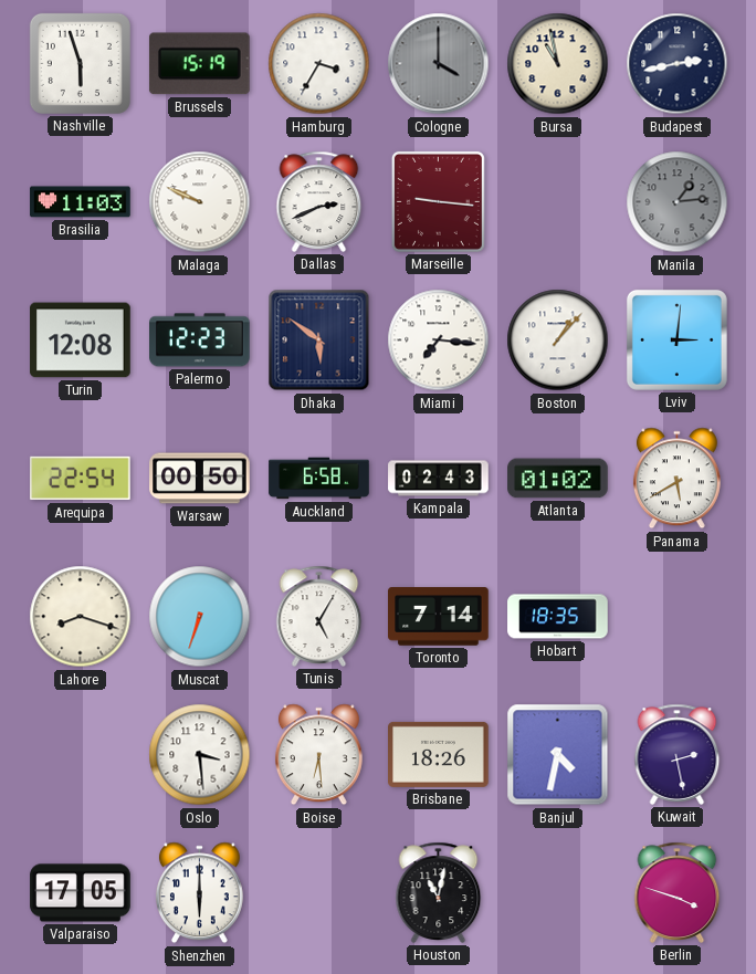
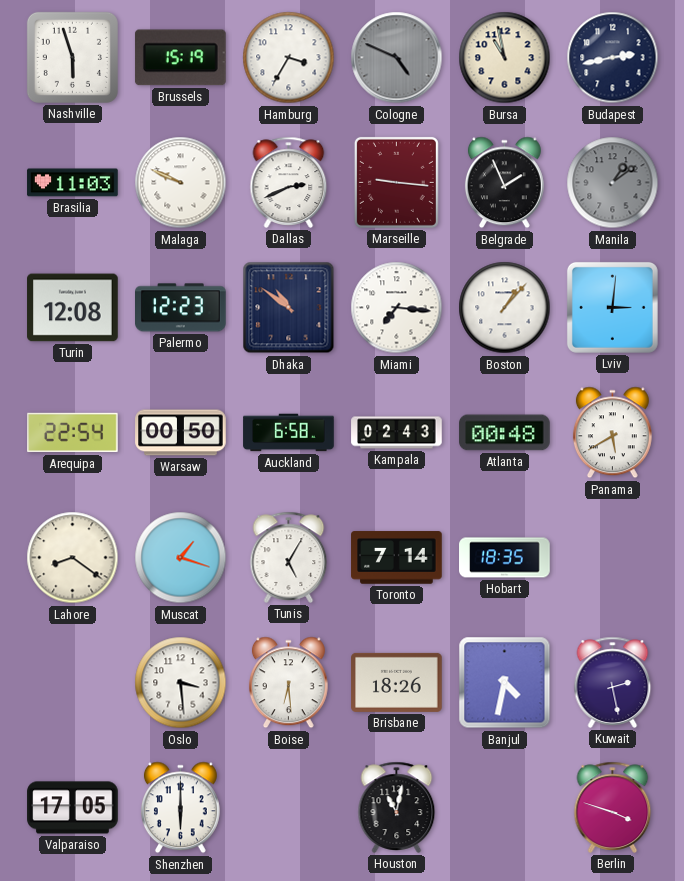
Cologne: 4:00 -> 4:49 (397, 58)
Belgrade: none -> 1:56 (504, 183)
Manila: 1:14 -> 1:09 (613, 183)
Dhaka: 5:51 -> 10:51 (289, 308)
Atlanta: 01:02 -> 00:48 (505, 433)
Lahore: 8:18 -> 8:21 (73, 558)
Muscat: 6:33 -> 1:18 (181, 558)
